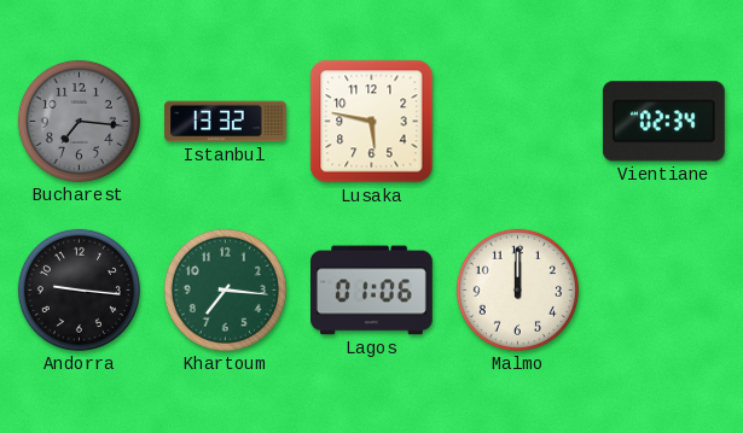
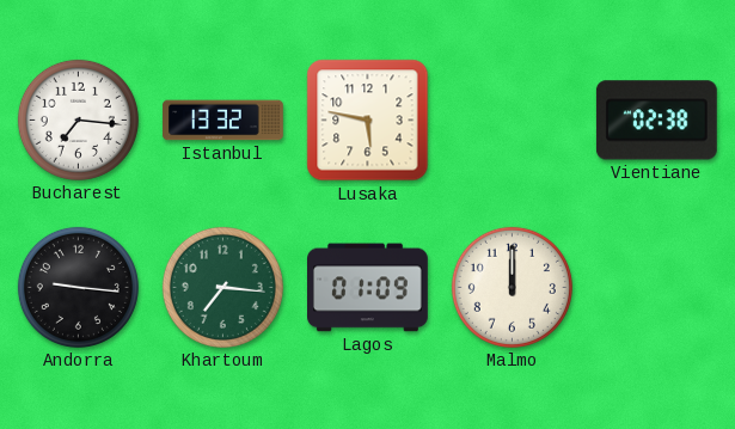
Bucharest dial: grey -> white (78, 119)
Vientiane: 02:34 -> 02:38 (656, 121)
Lagos: 01:06 -> 01:09 (368, 288)
